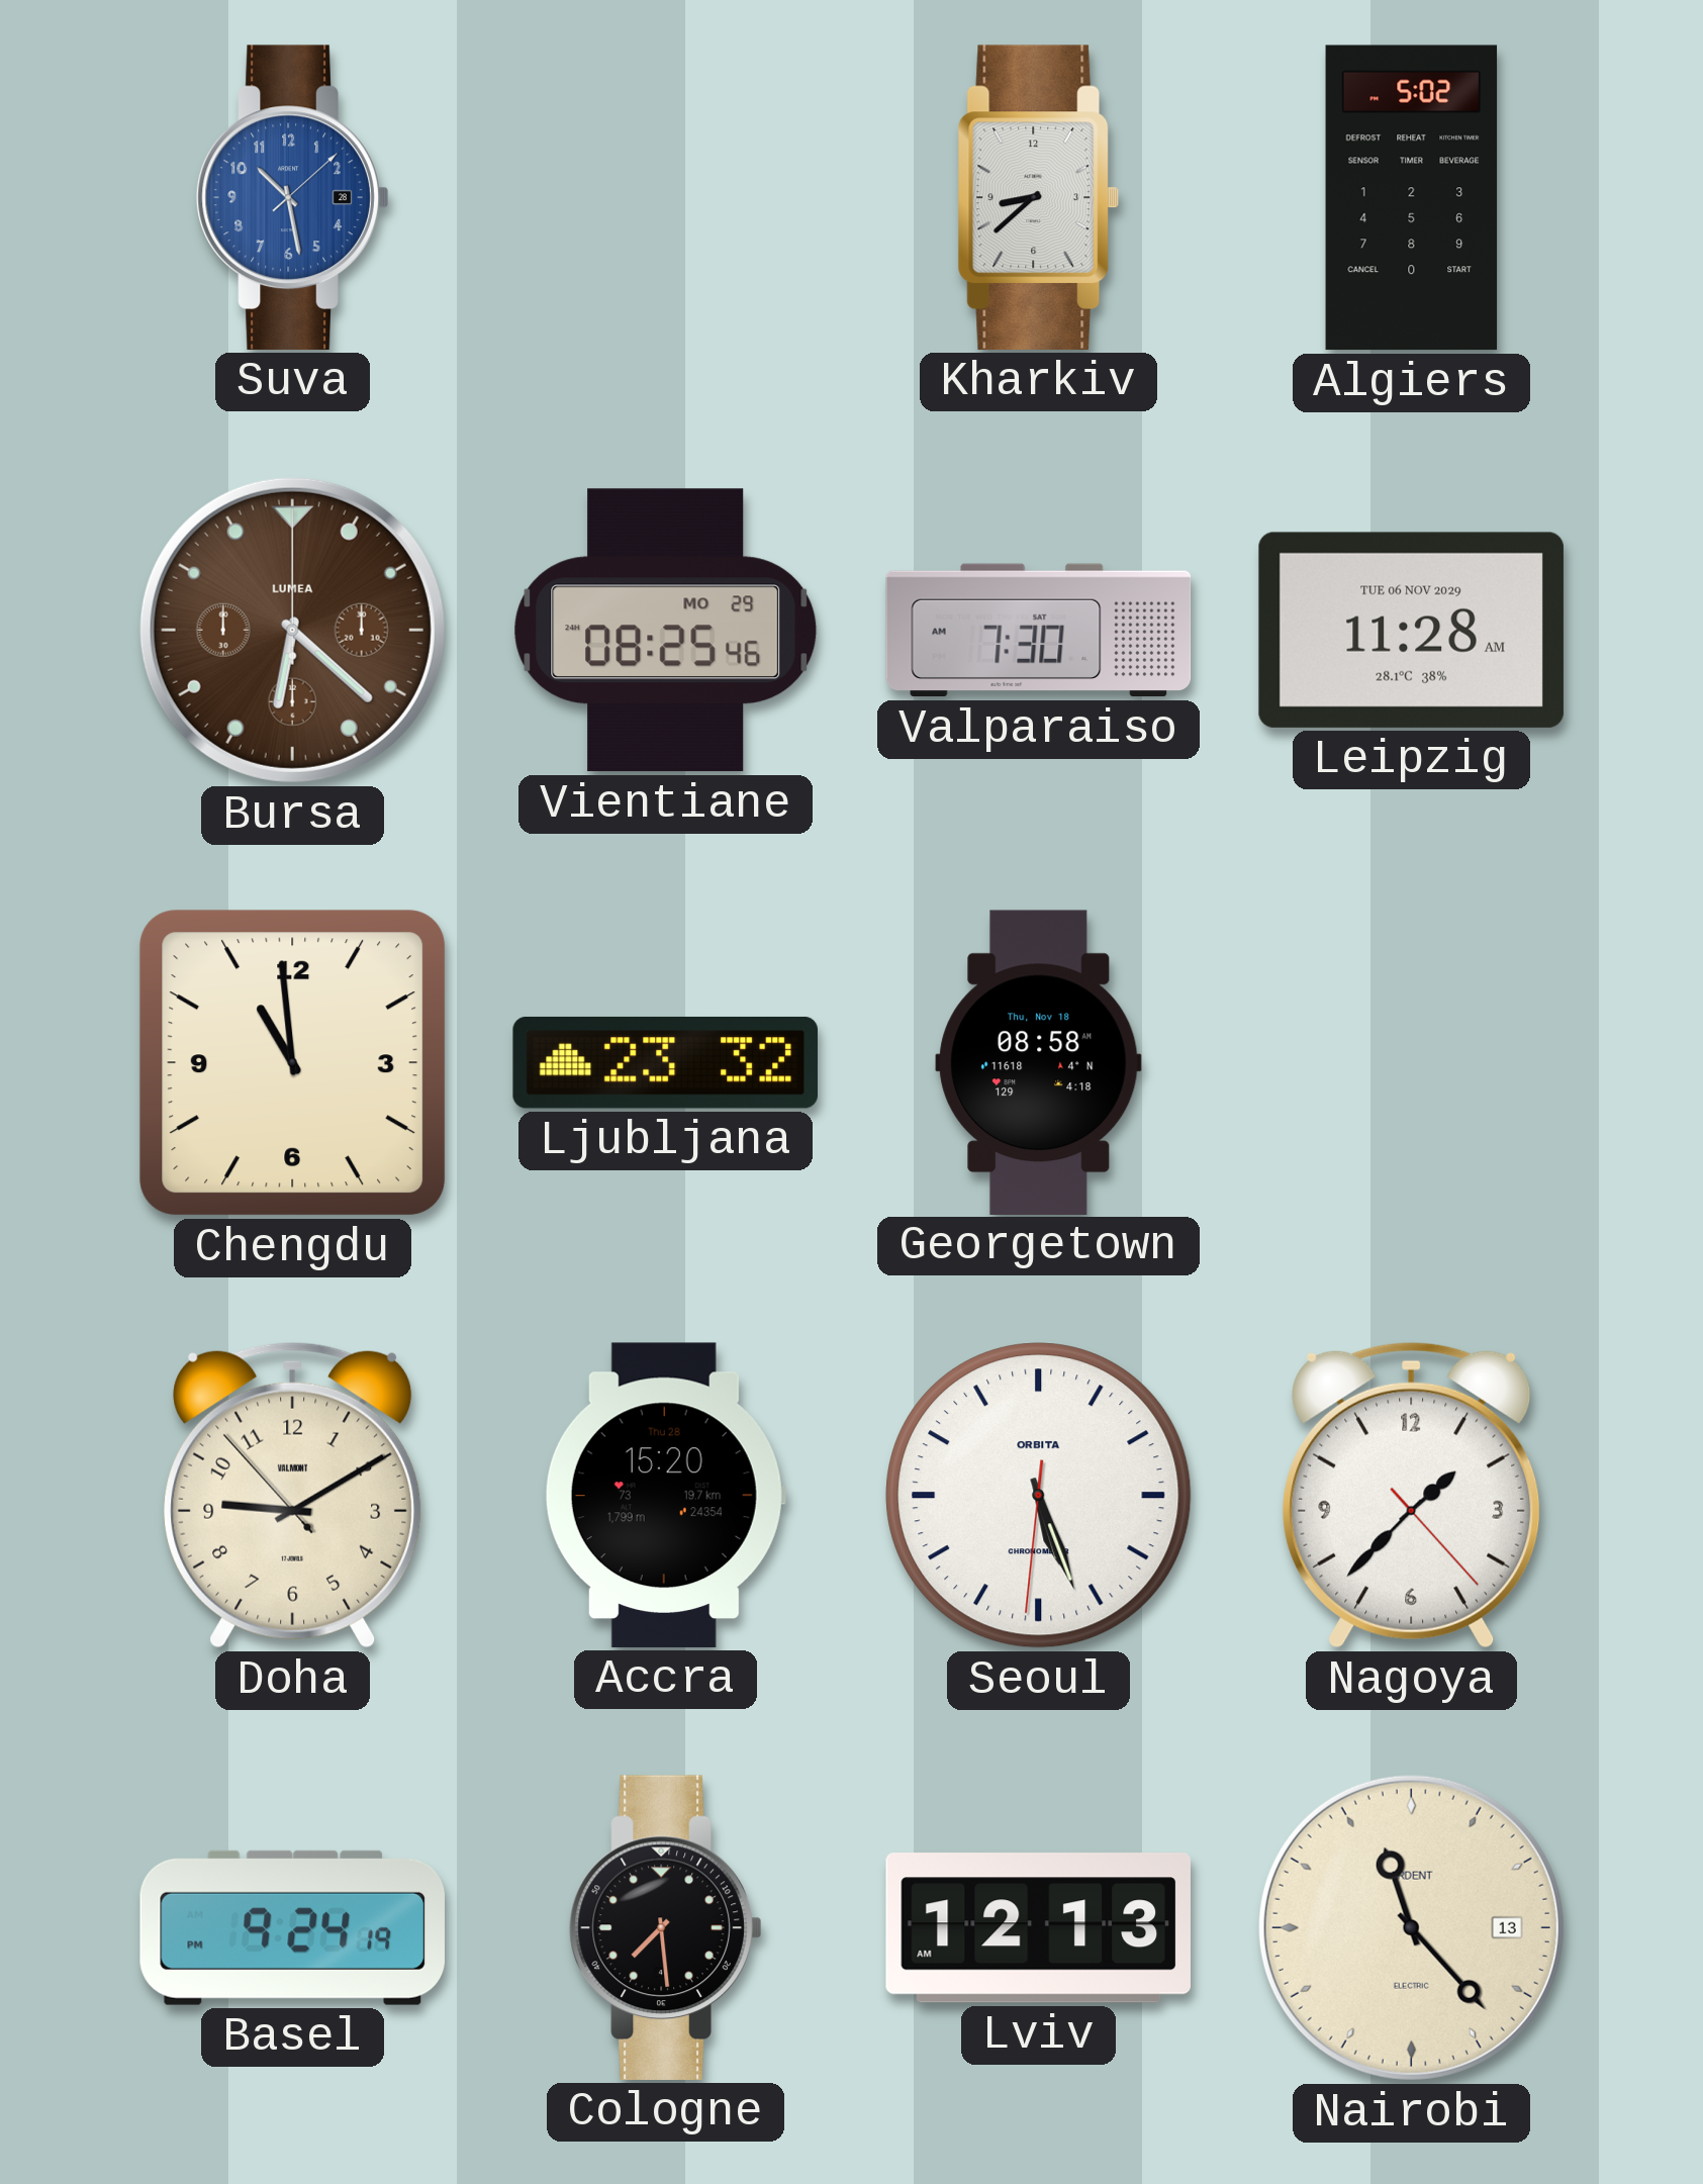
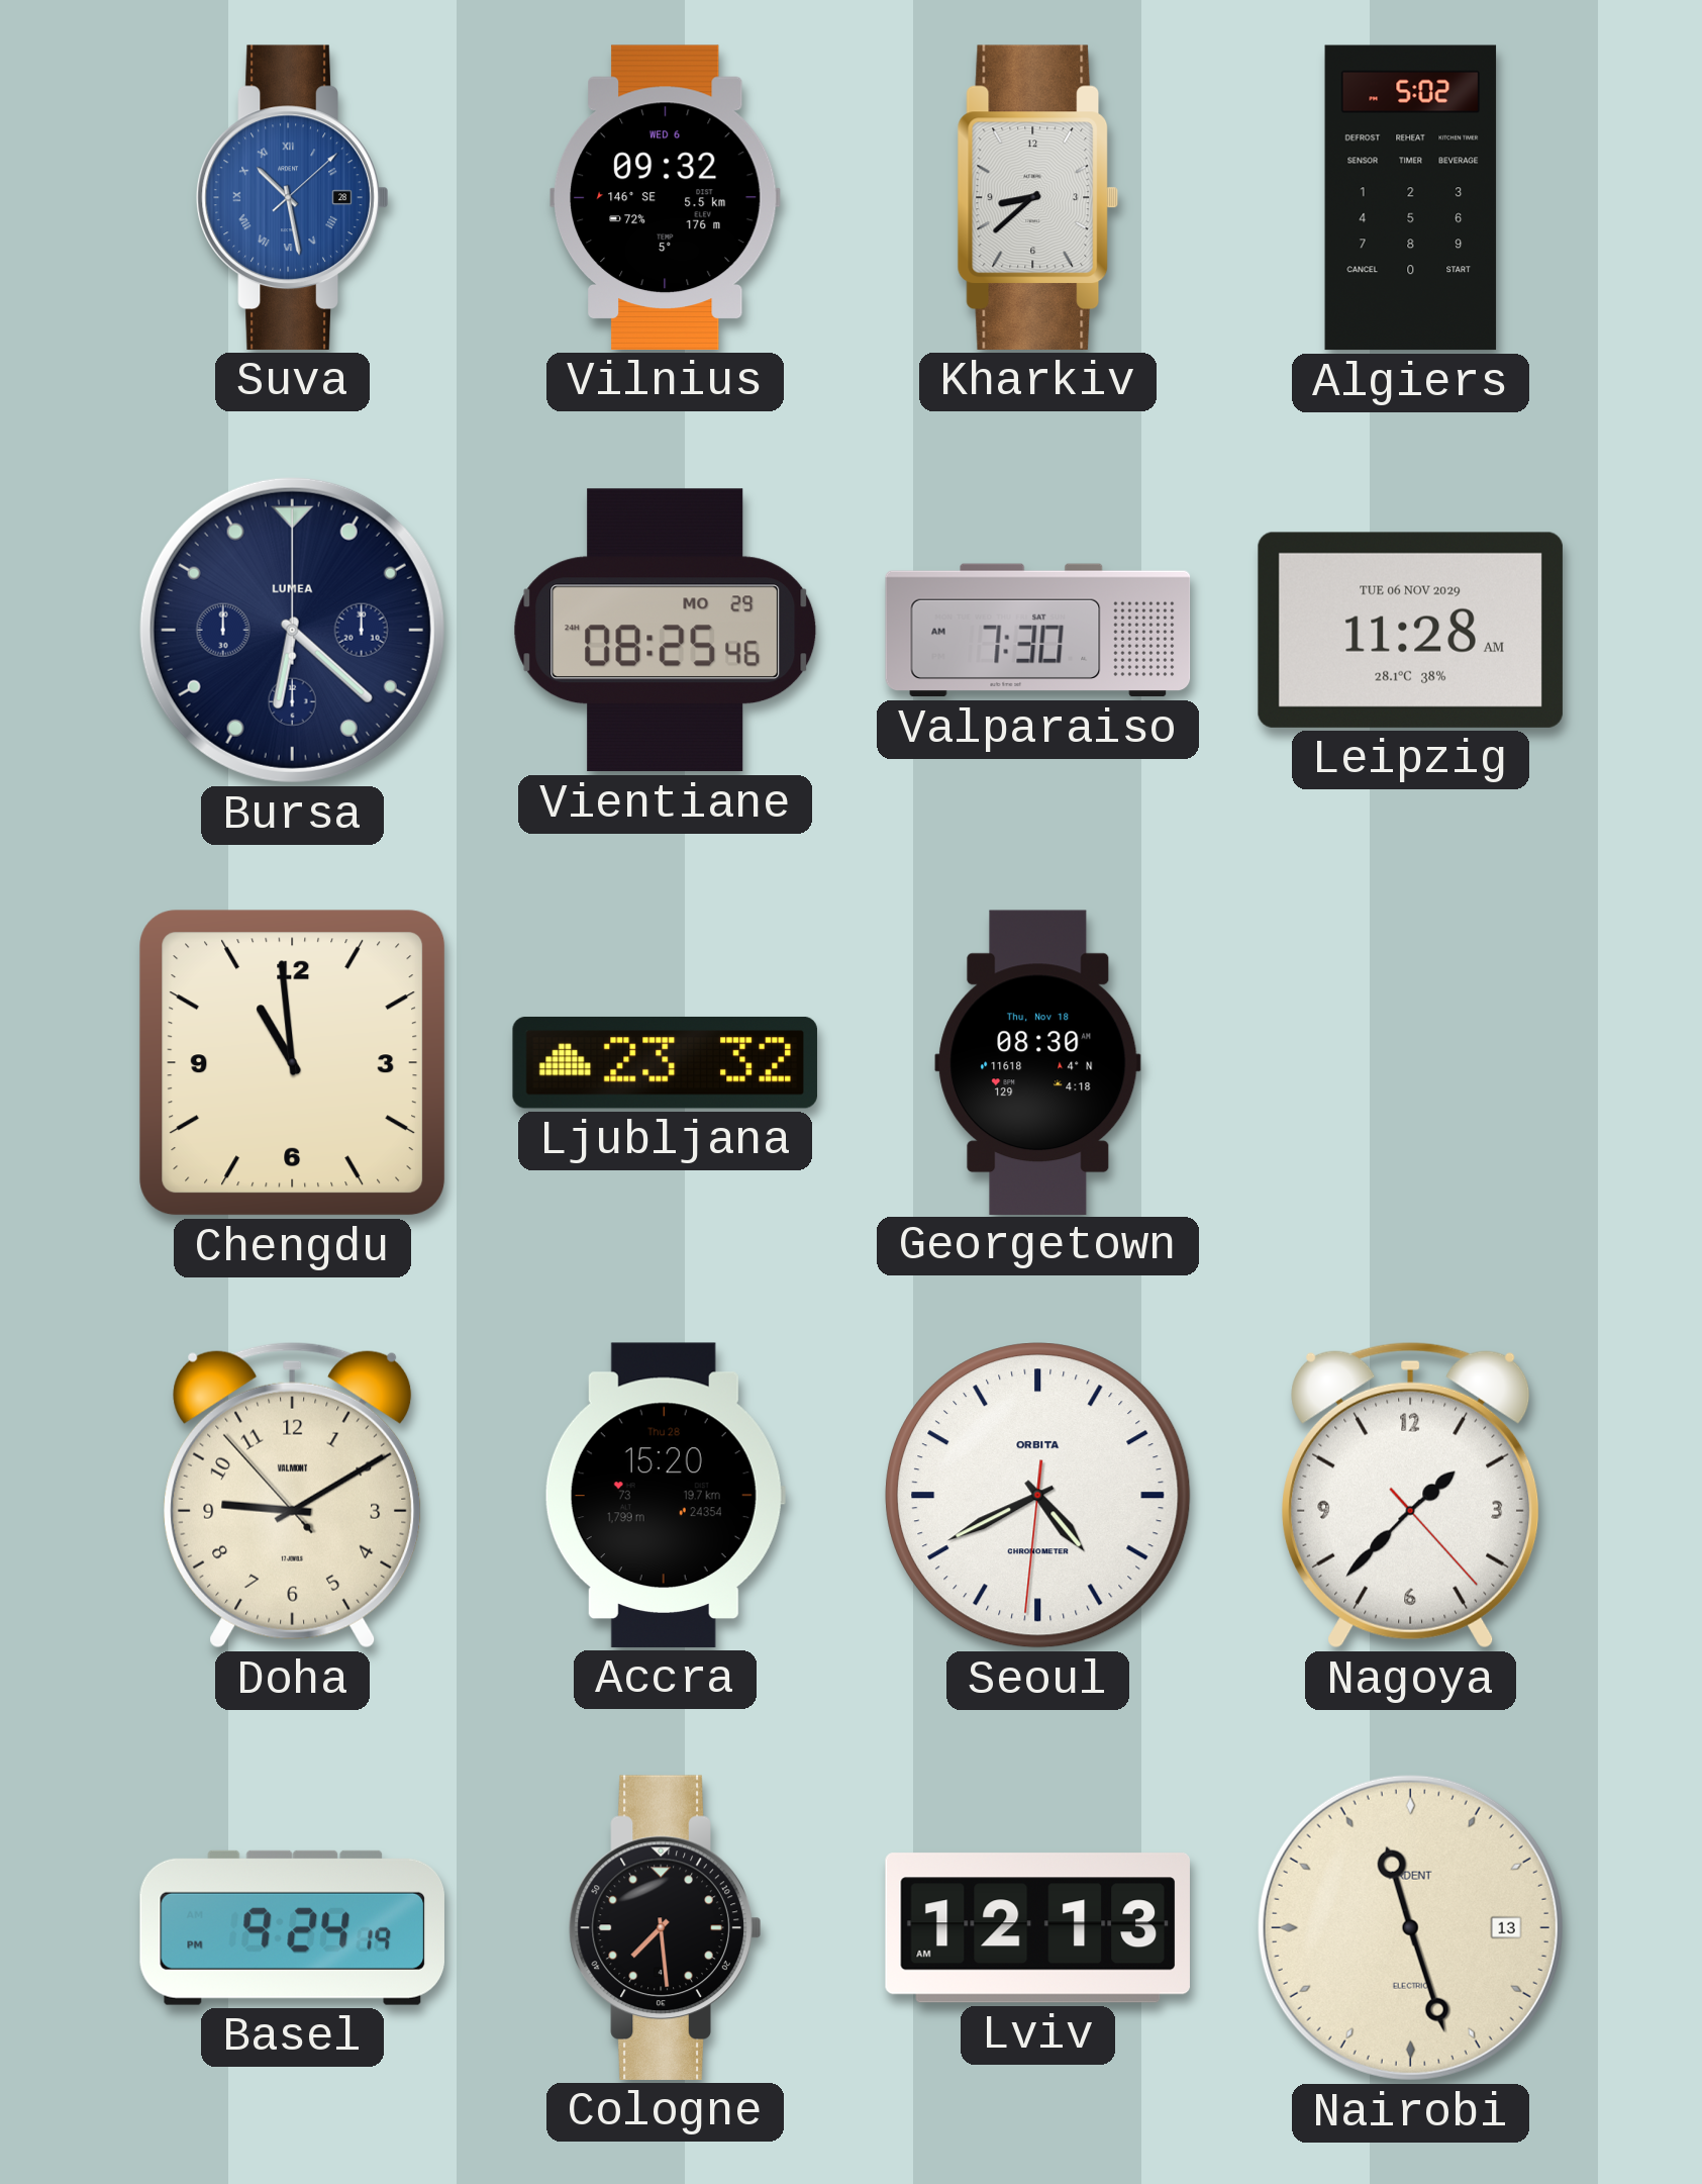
Suva numerals: Arabic -> Roman (293, 197)
Vilnius: none -> 09:32 (666, 197)
Bursa dial: brown -> navy (292, 630)
Georgetown: 08:58 -> 08:30 (1038, 1062)
Seoul: 5:26 -> 4:40 (1038, 1496)
Nairobi: 11:23 -> 11:27 (1410, 1927)
